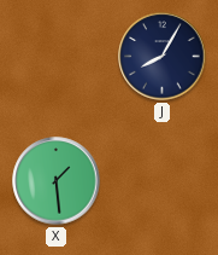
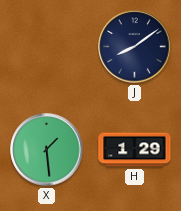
J: 8:05 -> 8:09 (135, 47)
H: none -> 1:29 (135, 150)
